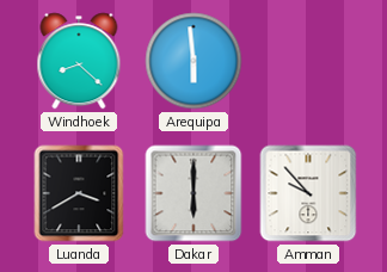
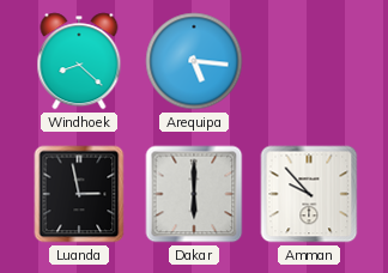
Arequipa: 5:59 -> 5:16 (194, 61)
Luanda: 3:40 -> 2:58 (79, 194)
